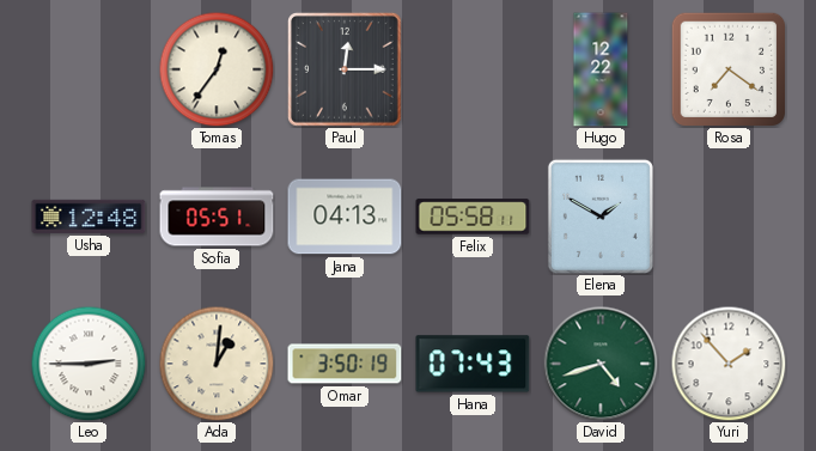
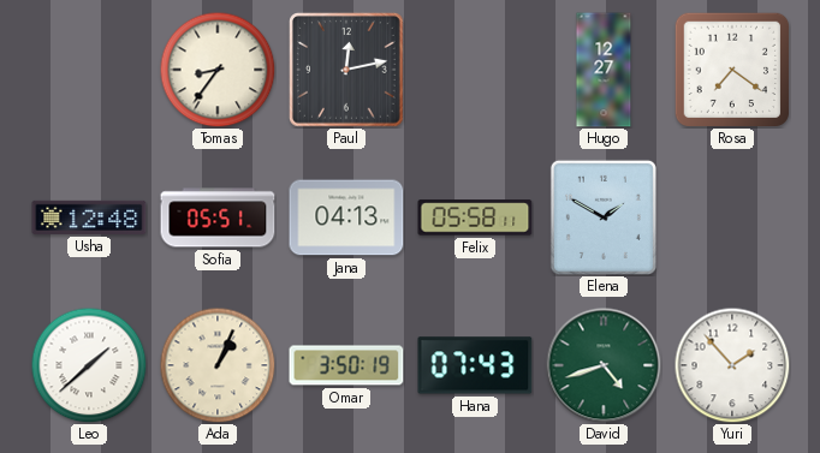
Tomas: 12:36 -> 8:36 (218, 70)
Paul: 12:15 -> 12:13 (347, 71)
Hugo: 12:22 -> 12:27 (604, 70)
Leo: 2:45 -> 1:38 (89, 365)
Ada: 1:01 -> 1:04 (218, 365)
